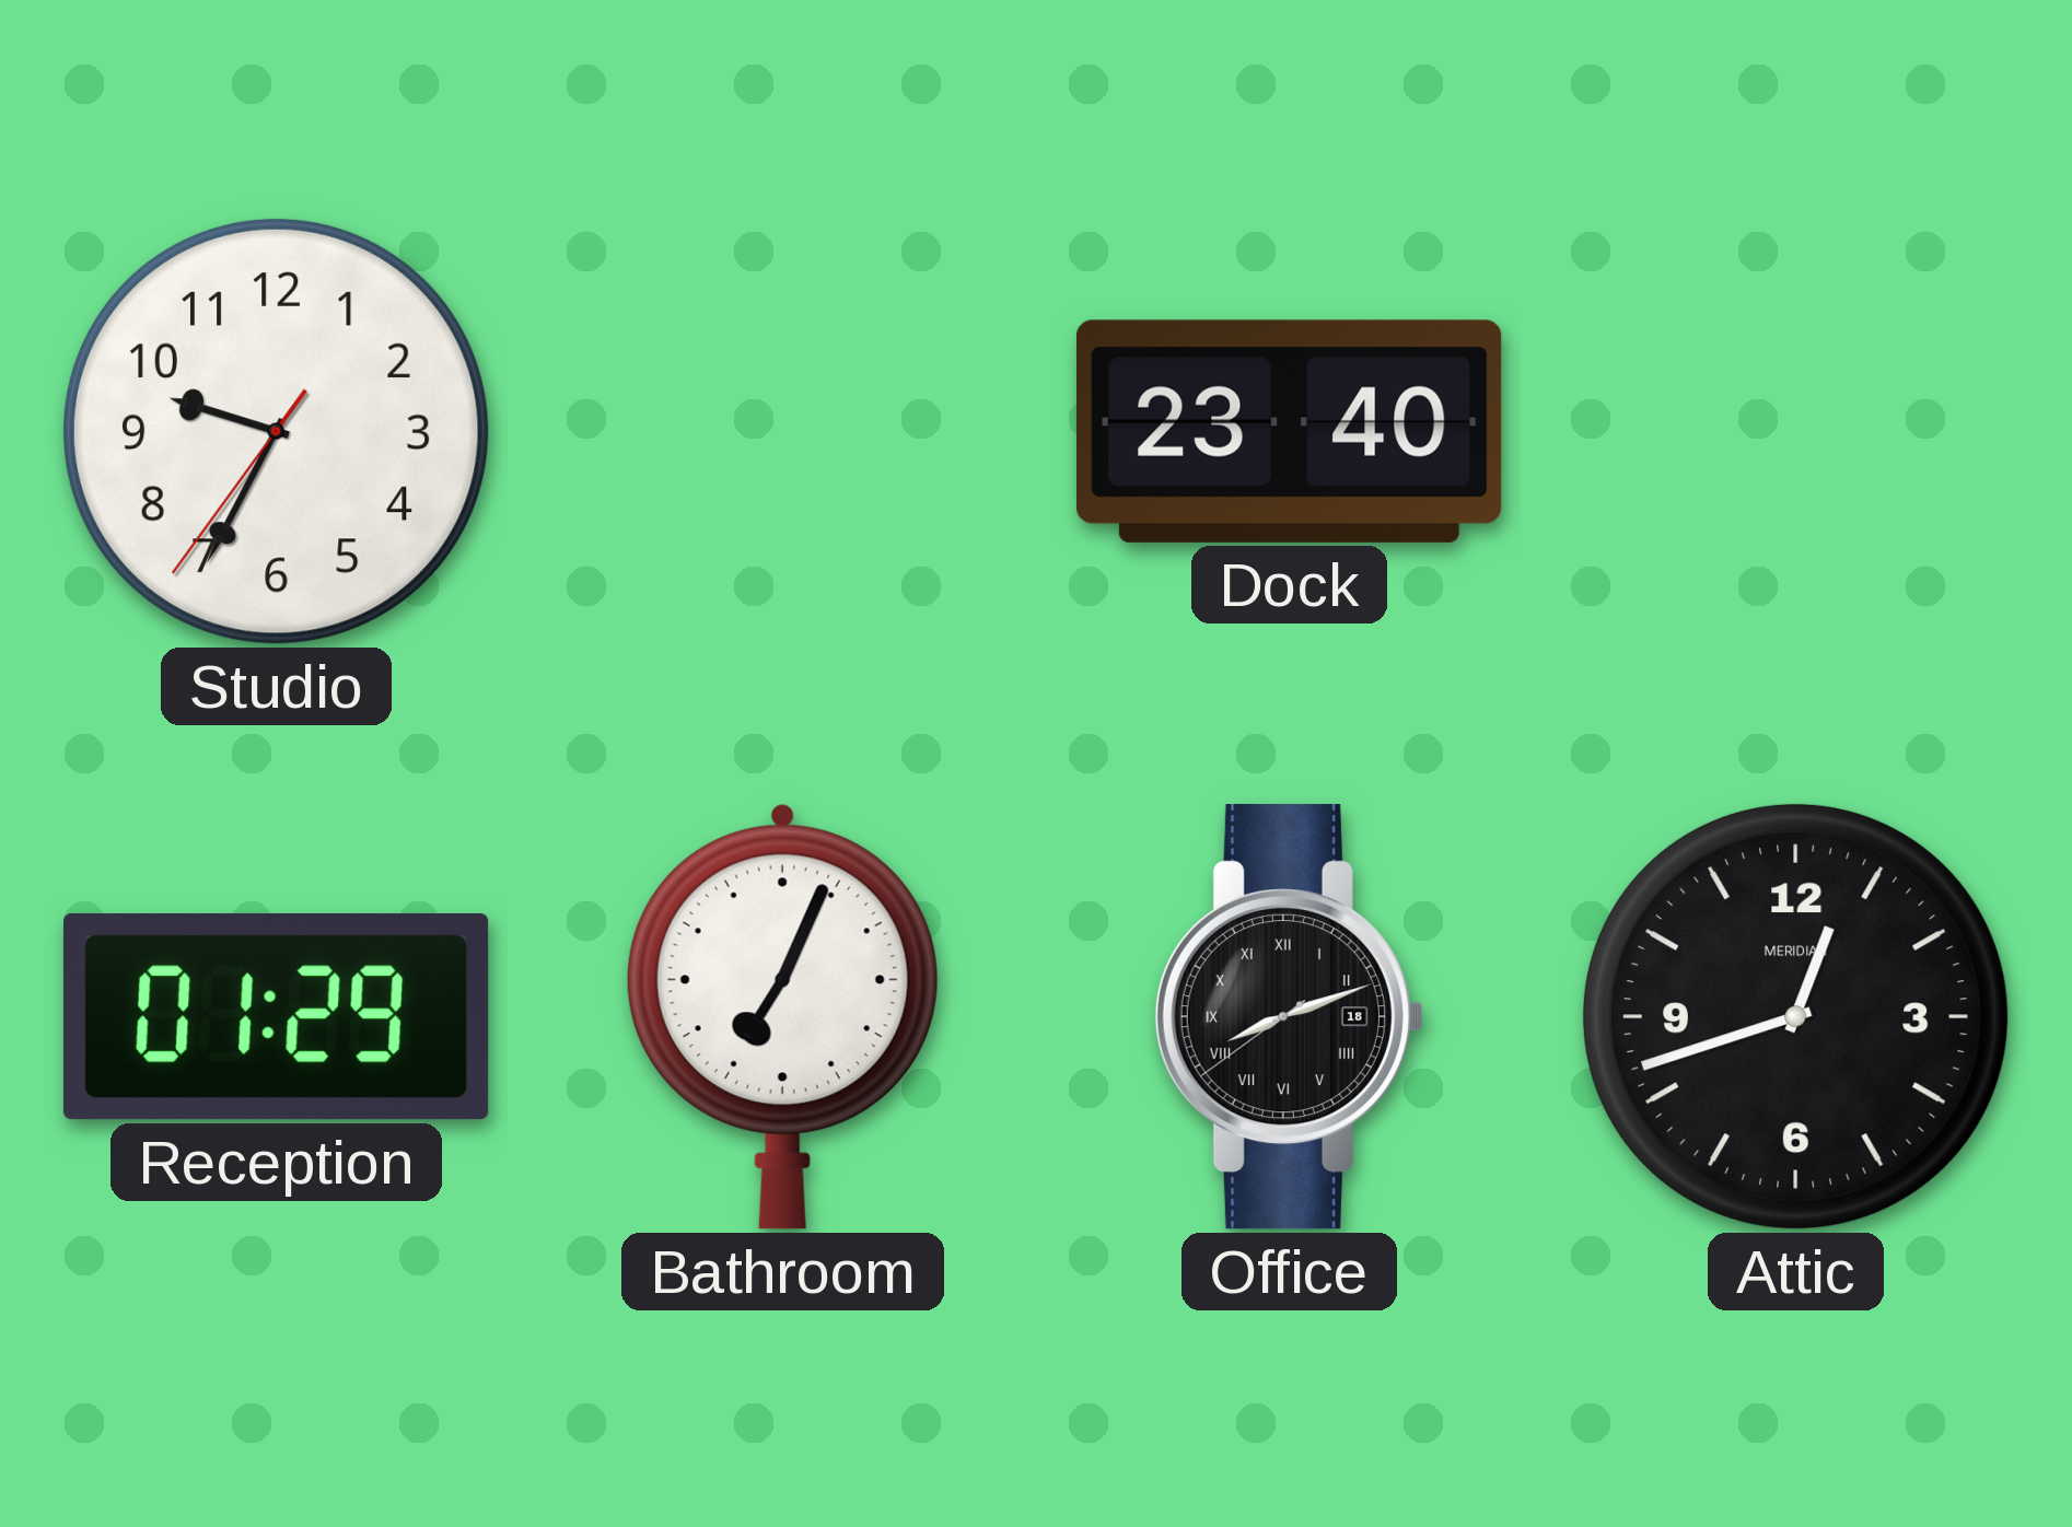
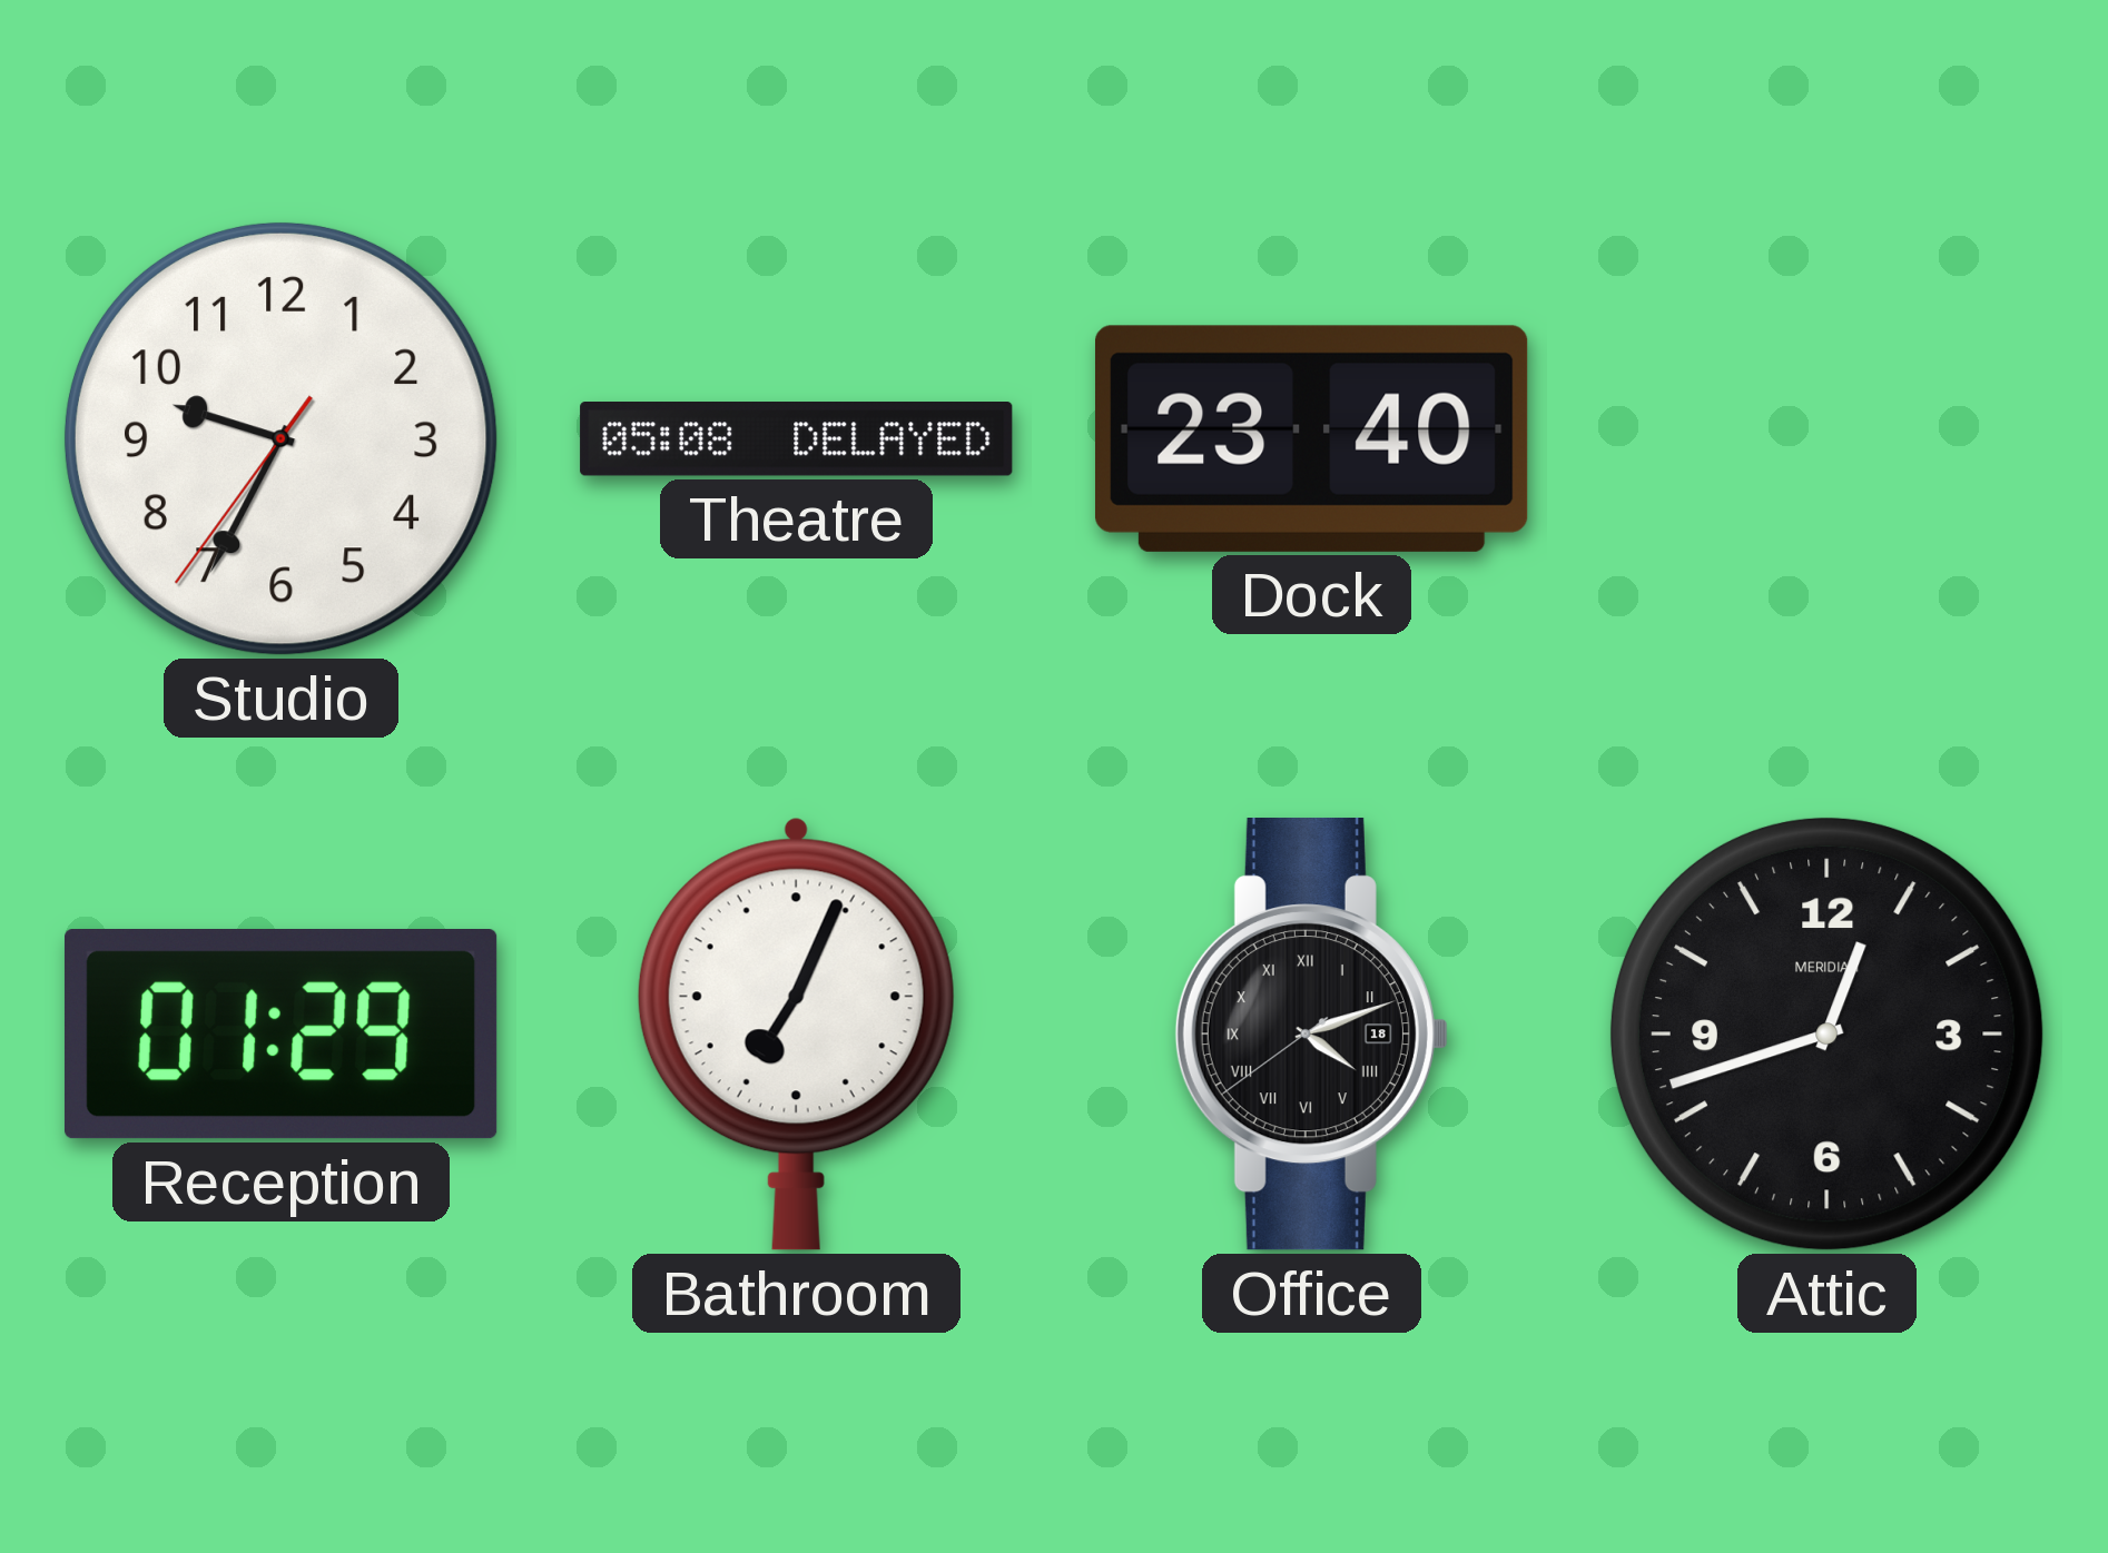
Theatre: none -> 05:08 (797, 439)
Office: 8:11 -> 4:11 (1311, 1035)
